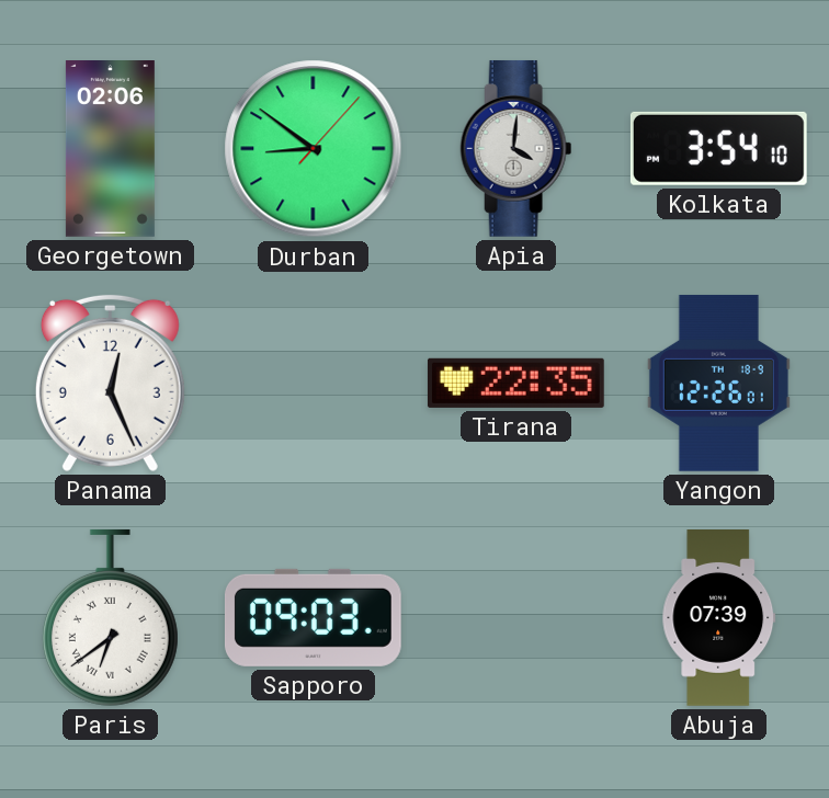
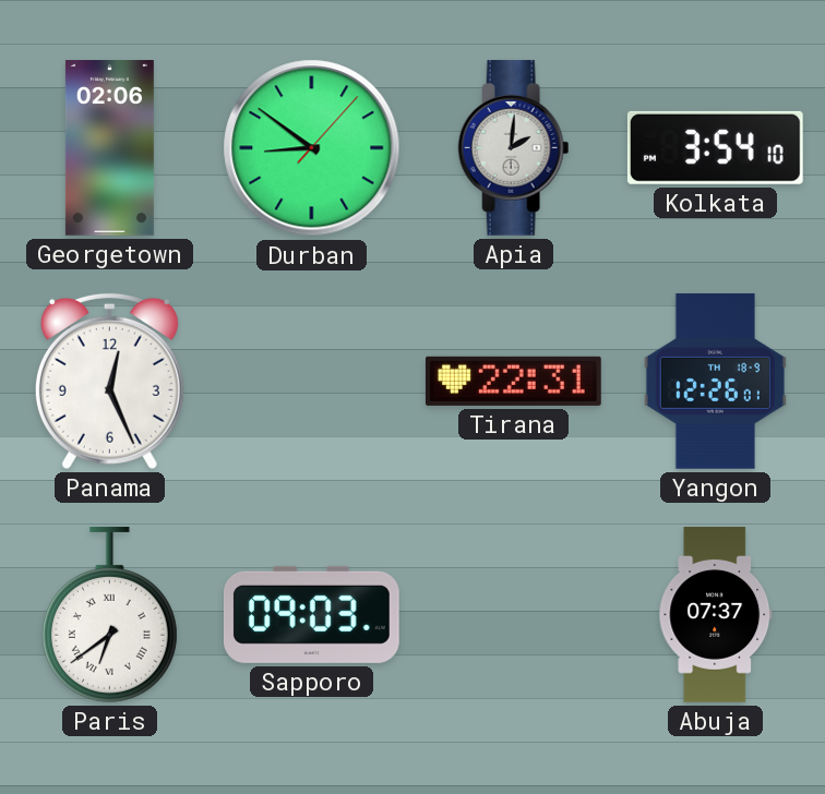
Apia: 4:01 -> 2:01 (514, 147)
Tirana: 22:35 -> 22:31 (513, 381)
Abuja: 07:39 -> 07:37 (716, 615)
